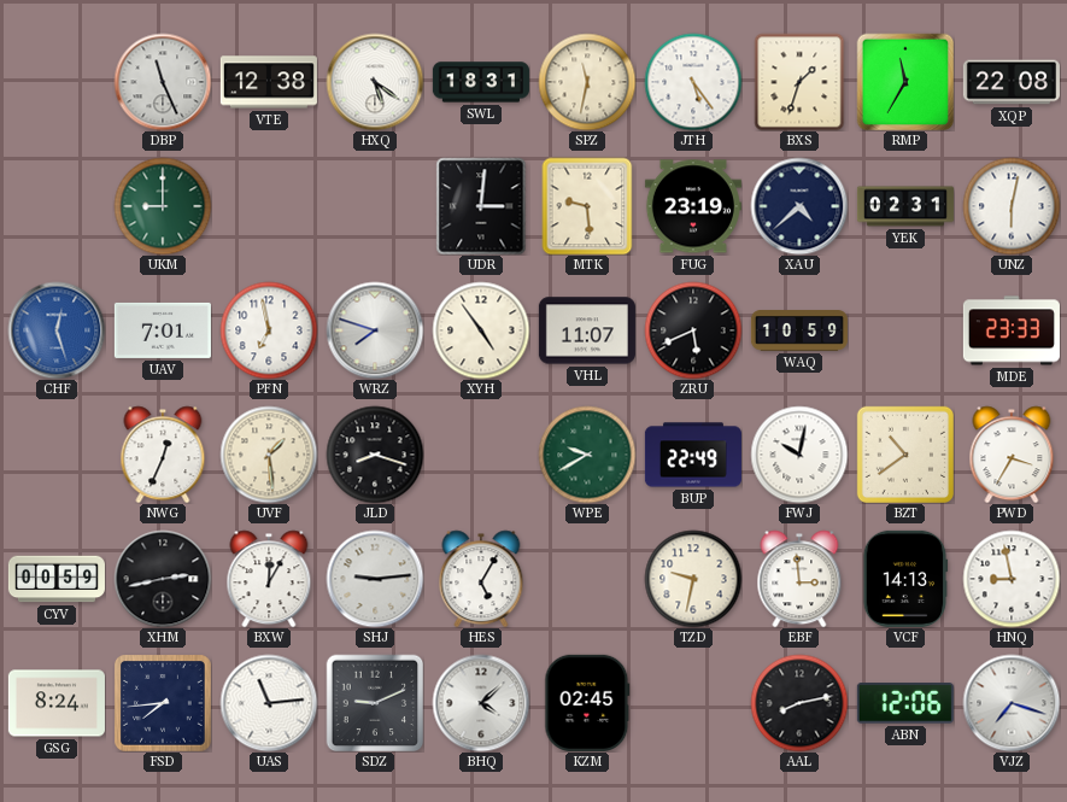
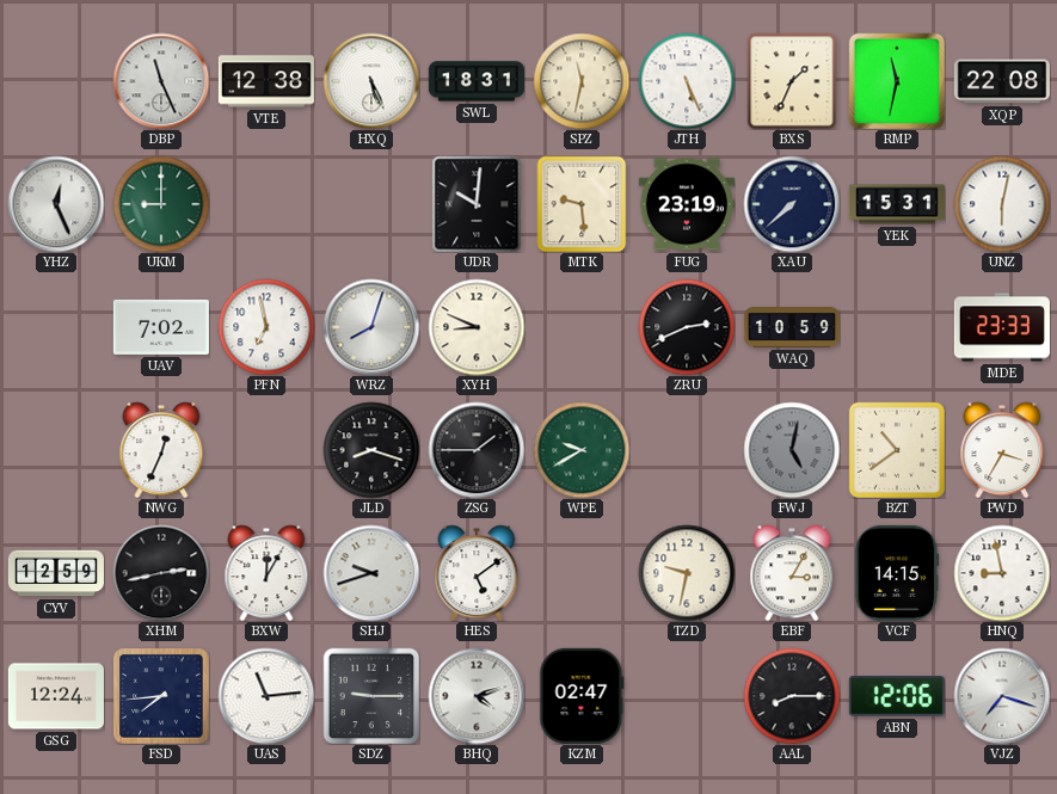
HXQ: 5:21 -> 5:26 (371, 81)
JTH: 5:24 -> 5:26 (687, 81)
BXS: 1:33 -> 1:34 (792, 81)
RMP: 11:35 -> 11:32 (897, 81)
YHZ: none -> 12:26 (56, 204)
UDR: 3:01 -> 10:01 (477, 204)
XAU: 4:38 -> 7:38 (792, 204)
YEK: 02:31 -> 15:31 (897, 204)
CHF: 12:27 -> none (57, 330)
UAV: 7:01 -> 7:02 (161, 327)
WRZ: 7:48 -> 8:03 (371, 327)
XYH: 4:54 -> 8:49 (477, 327)
VHL: 11:07 -> none (587, 330)
ZRU: 5:41 -> 2:41 (687, 327)
UVF: 1:29 -> none (269, 455)
ZSG: none -> 1:45 (477, 450)
BUP: 22:49 -> none (693, 455)
FWJ: 10:02 -> 5:02 (792, 450)
FWJ dial: white -> grey (792, 450)
CYV: 00:59 -> 12:59 (56, 573)
SHJ: 9:14 -> 9:42 (371, 573)
HES: 5:05 -> 5:09 (477, 573)
EBF: 2:59 -> 3:05 (792, 573)
VCF: 14:13 -> 14:15 (897, 573)
GSG: 8:24 -> 12:24 (56, 696)
SDZ: 9:11 -> 9:15 (371, 696)
BHQ: 4:08 -> 4:12 (477, 696)
KZM: 02:45 -> 02:47 (582, 696)
AAL: 8:13 -> 8:15 (792, 696)
